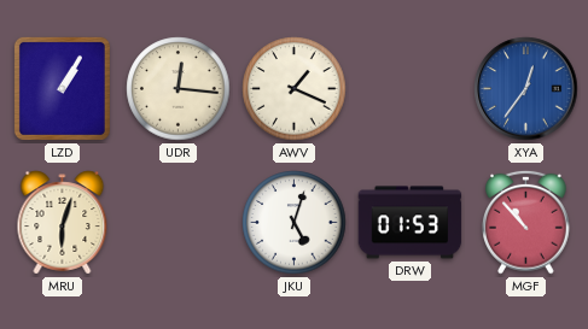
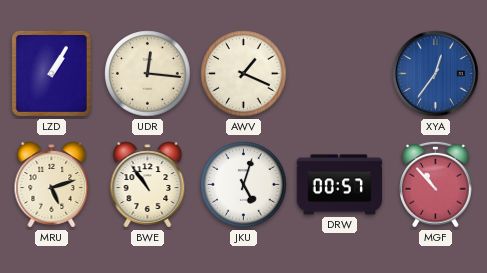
MRU: 6:03 -> 5:12 (52, 185)
BWE: none -> 10:54 (148, 185)
DRW: 01:53 -> 00:57 (340, 185)
